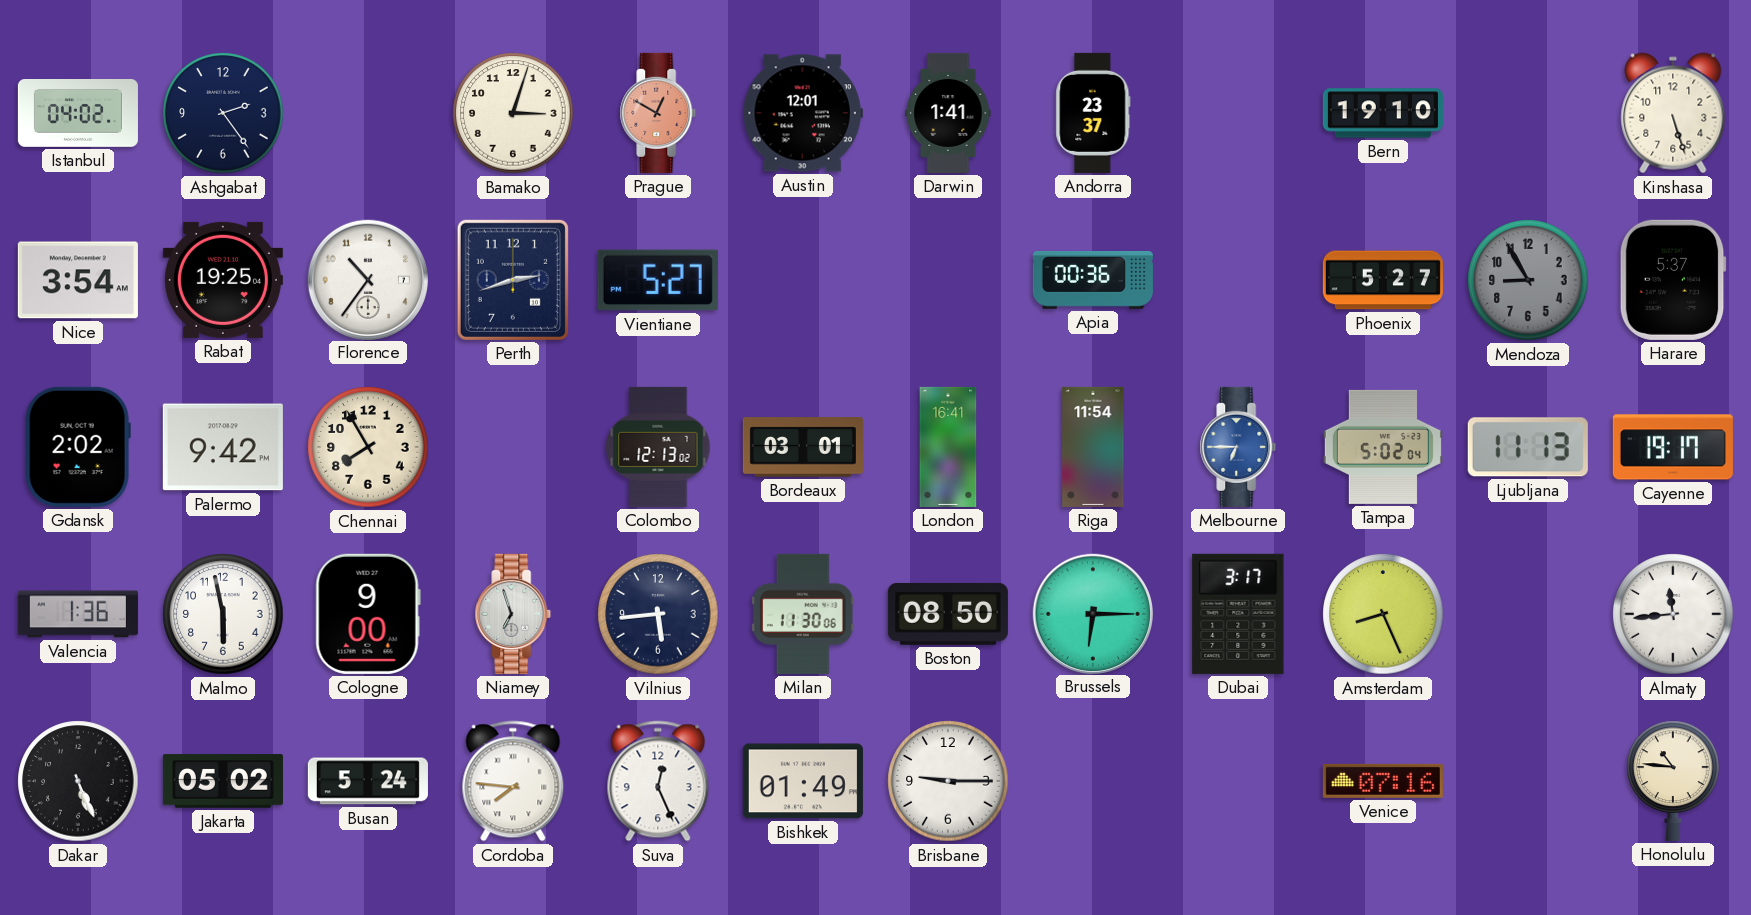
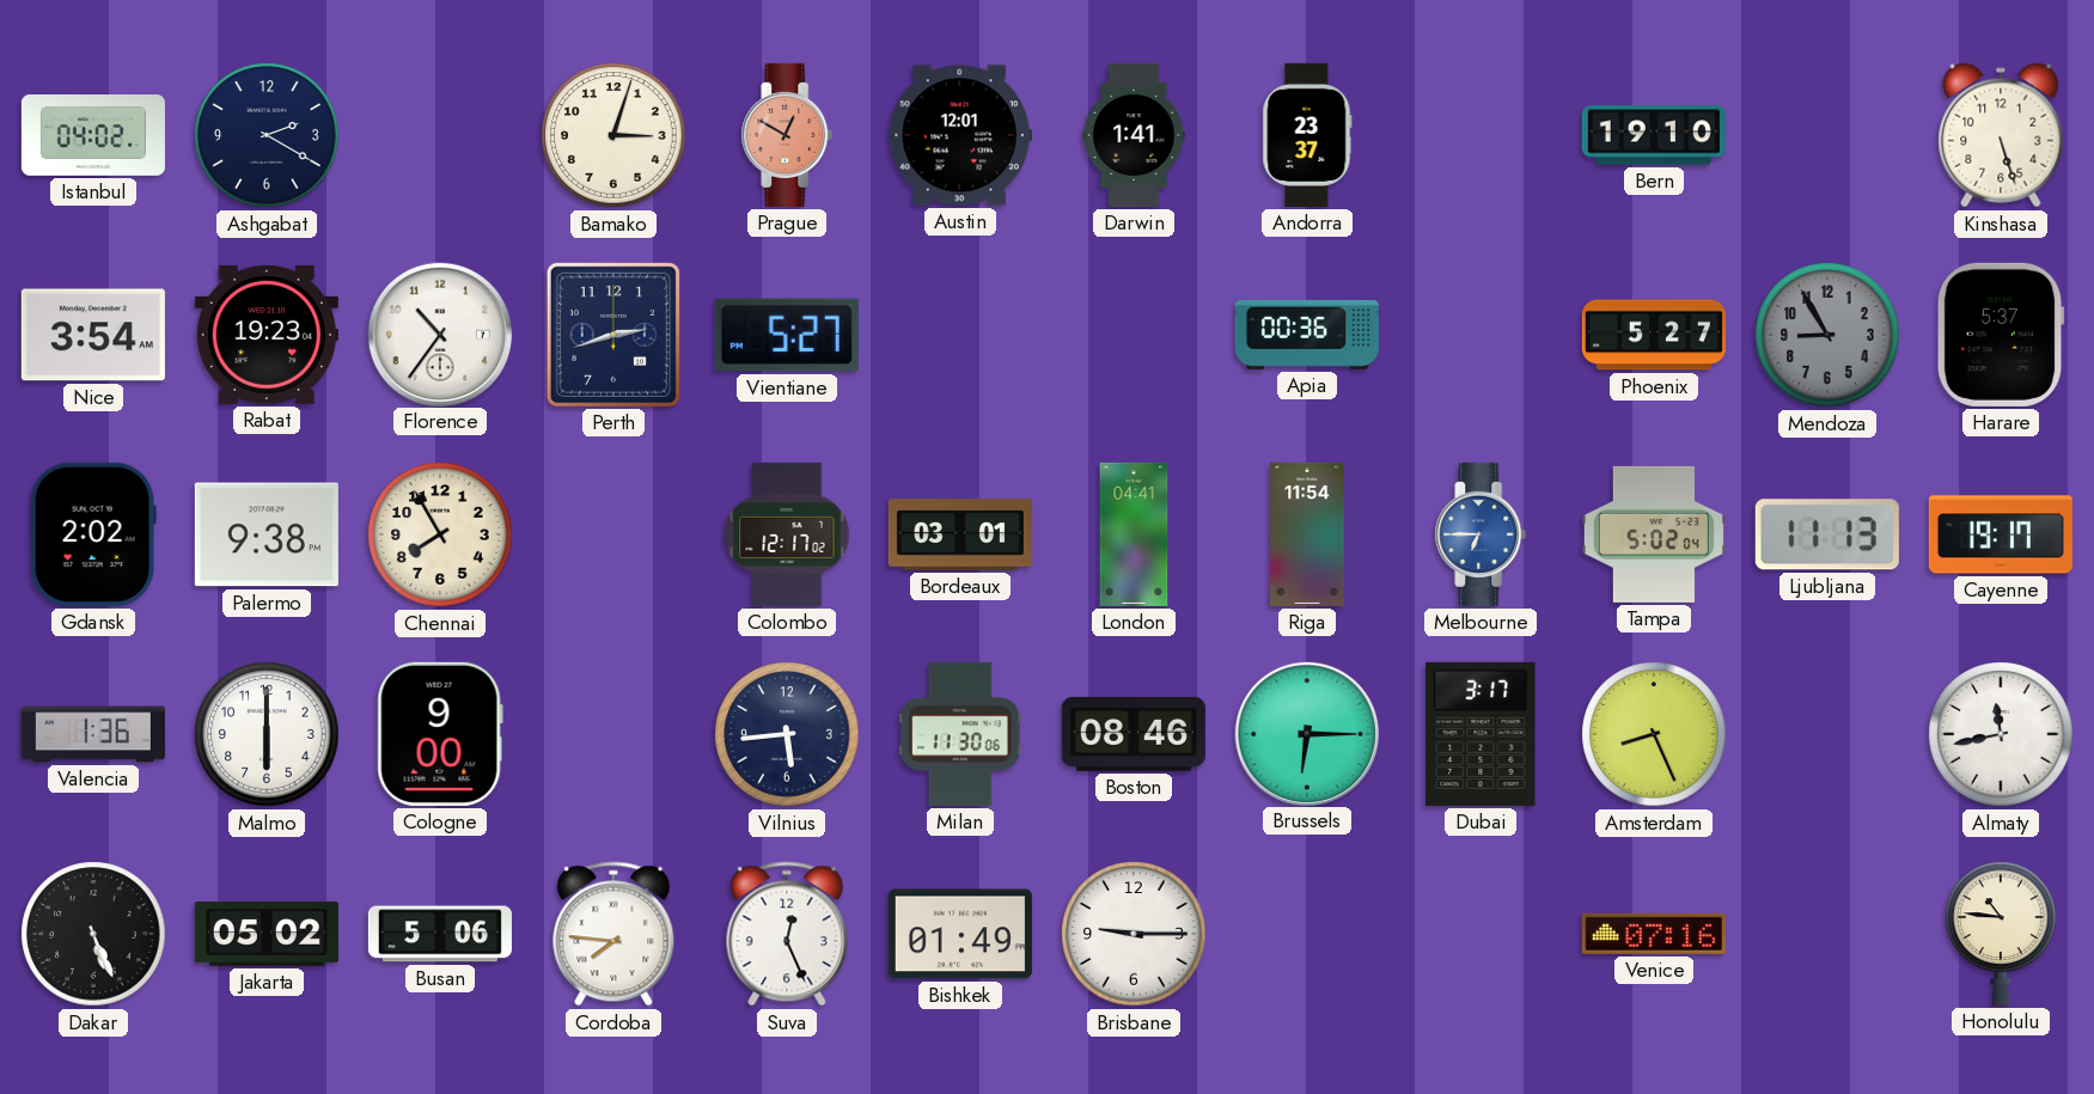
Ashgabat: 2:24 -> 2:20 (267, 135)
Rabat: 19:25 -> 19:23 (267, 335)
Palermo: 9:42 -> 9:38 (267, 534)
Colombo: 12:13 -> 12:17 (787, 534)
London: 16:41 -> 04:41 (1134, 534)
Malmo: 5:58 -> 6:00 (267, 734)
Niamey: 6:57 -> none (513, 614)
Boston: 08:50 -> 08:46 (1134, 734)
Almaty: 11:44 -> 11:43 (2001, 734)
Busan: 5:24 -> 5:06 (440, 934)
